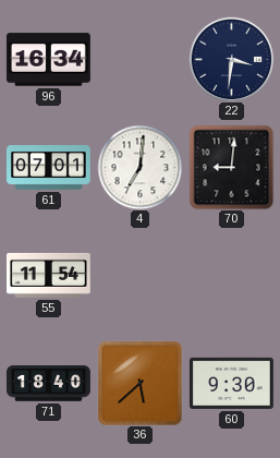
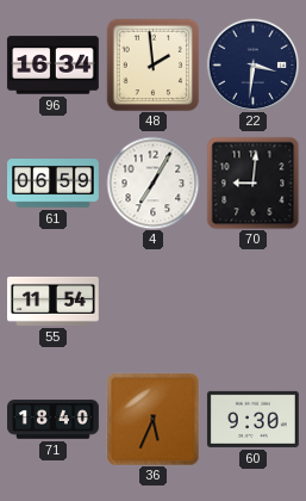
48: none -> 1:59 (152, 64)
61: 07:01 -> 06:59 (54, 184)
4: 7:01 -> 7:05 (152, 183)
36: 5:38 -> 5:34 (152, 419)
